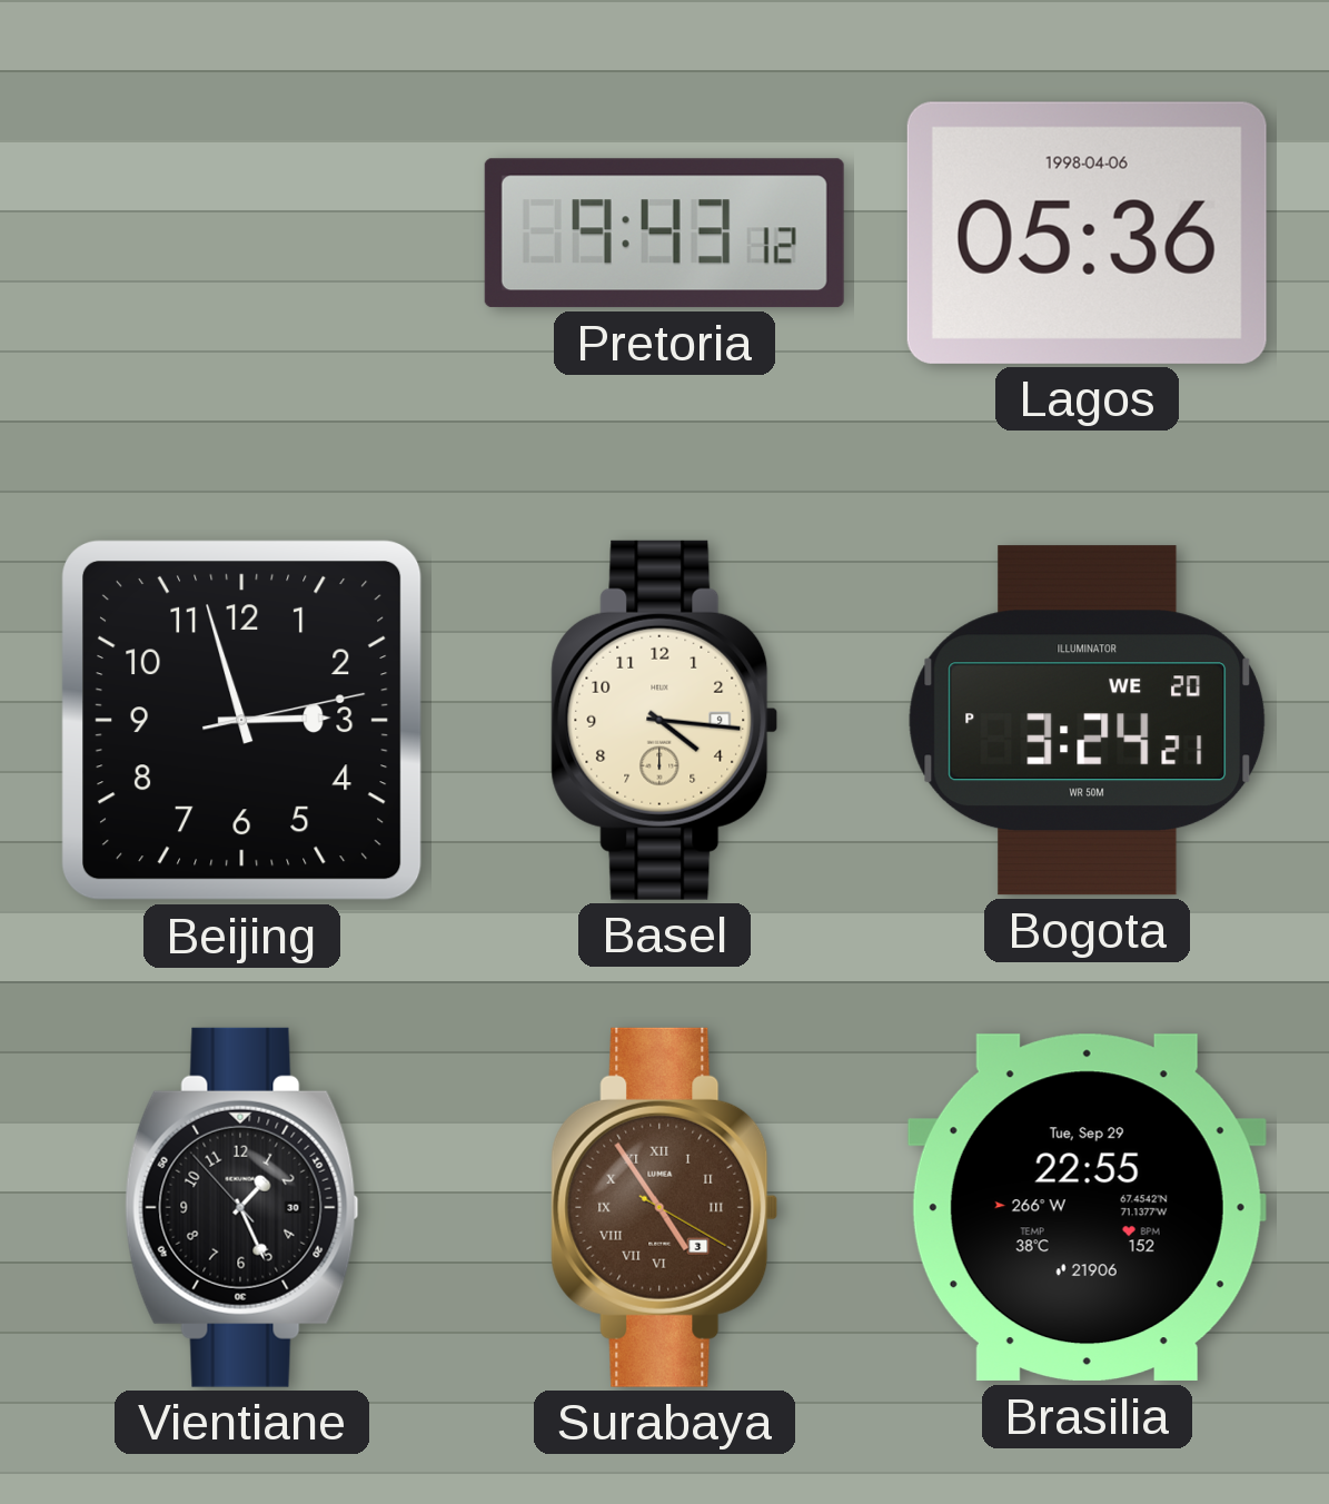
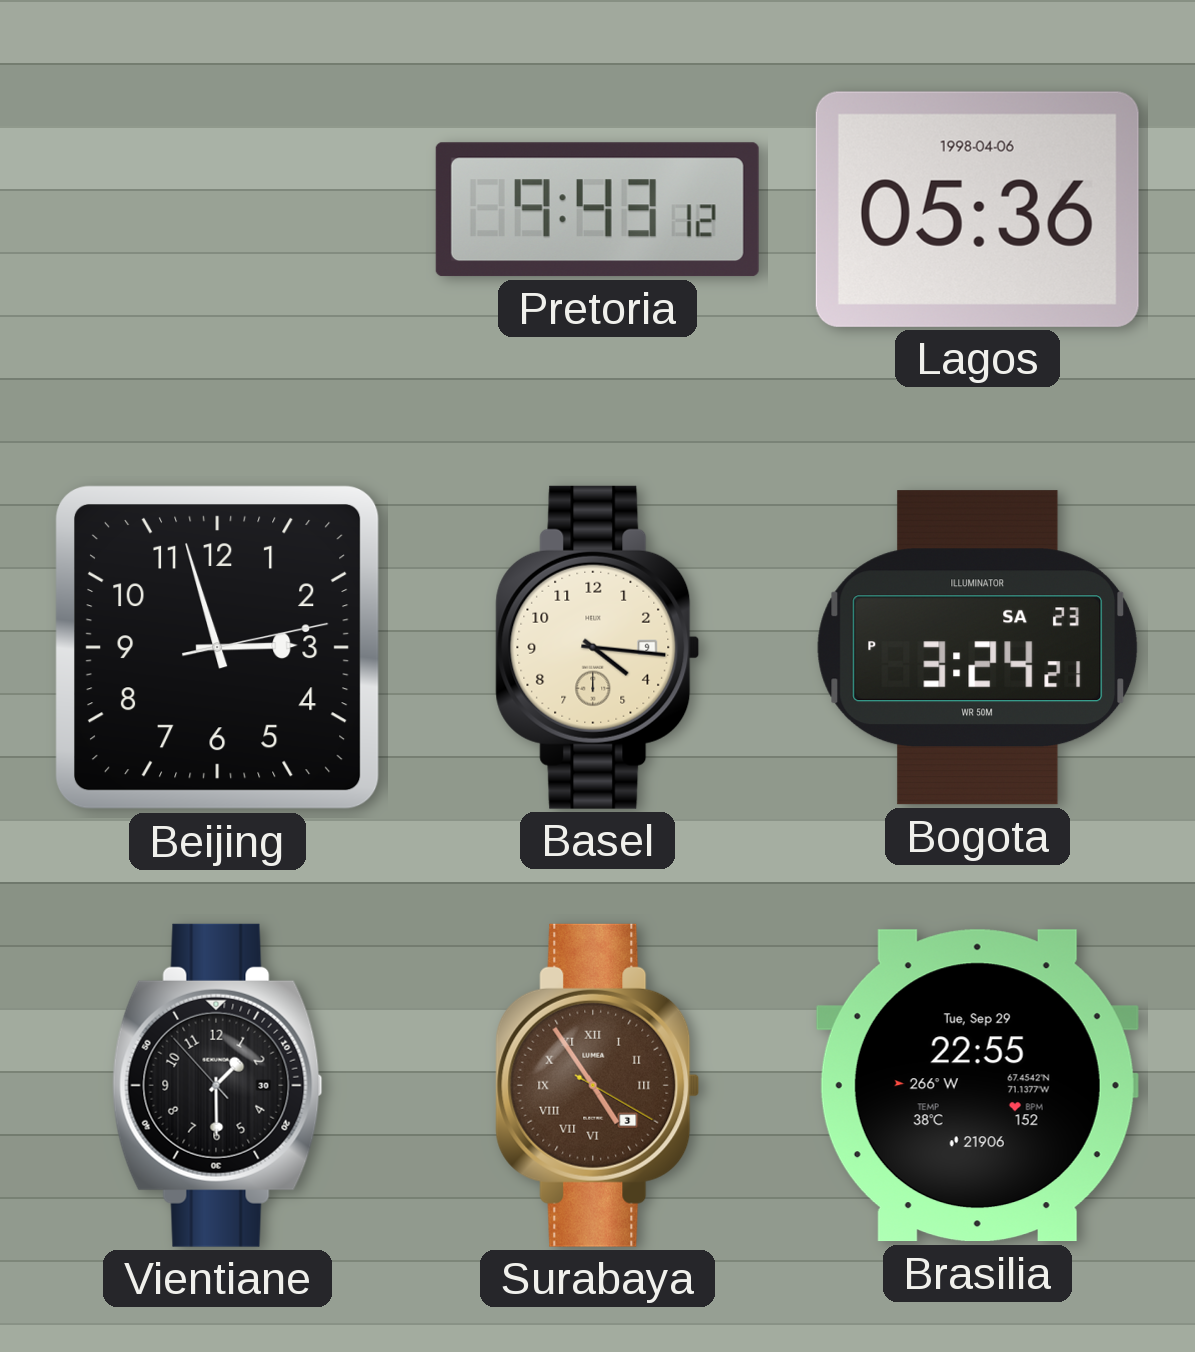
Bogota date: WE 20 -> SA 23 (978, 648)
Vientiane: 1:25 -> 1:29 (218, 1085)
